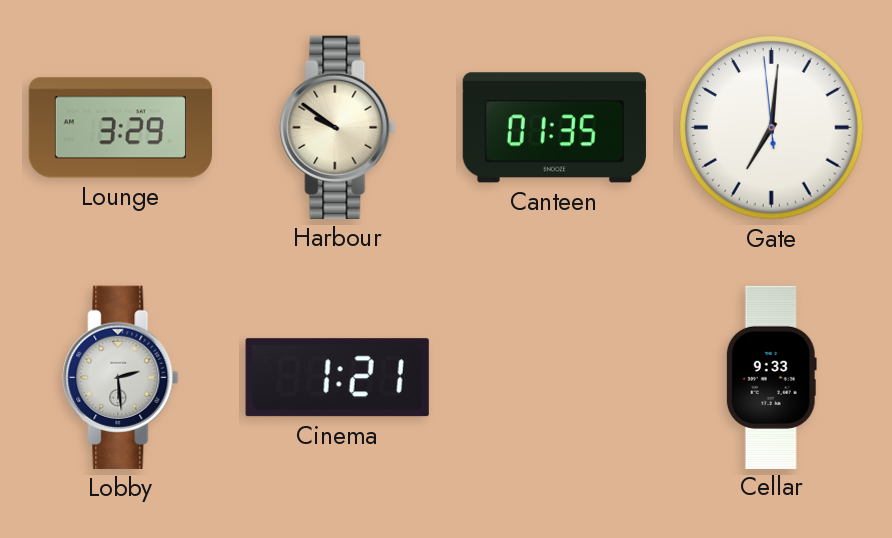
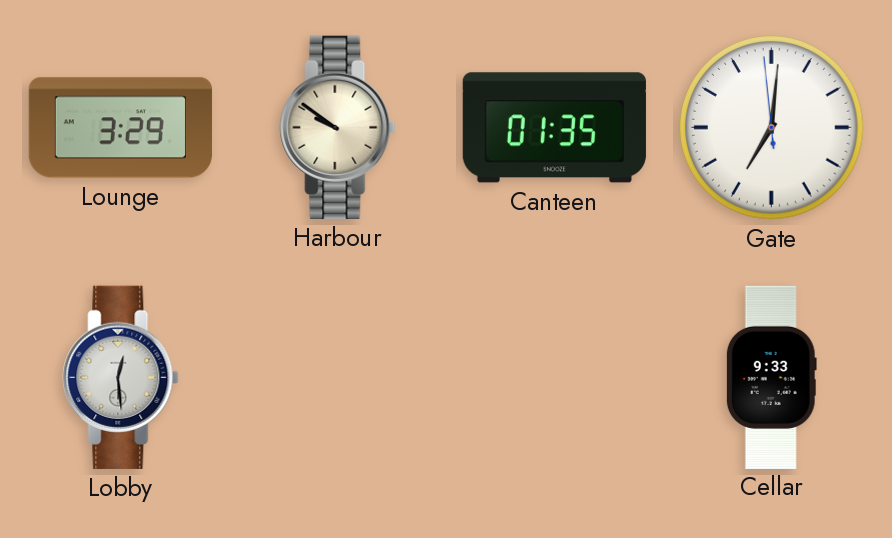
Lobby: 2:29 -> 12:29 (121, 377)
Cinema: 1:21 -> none (337, 378)
